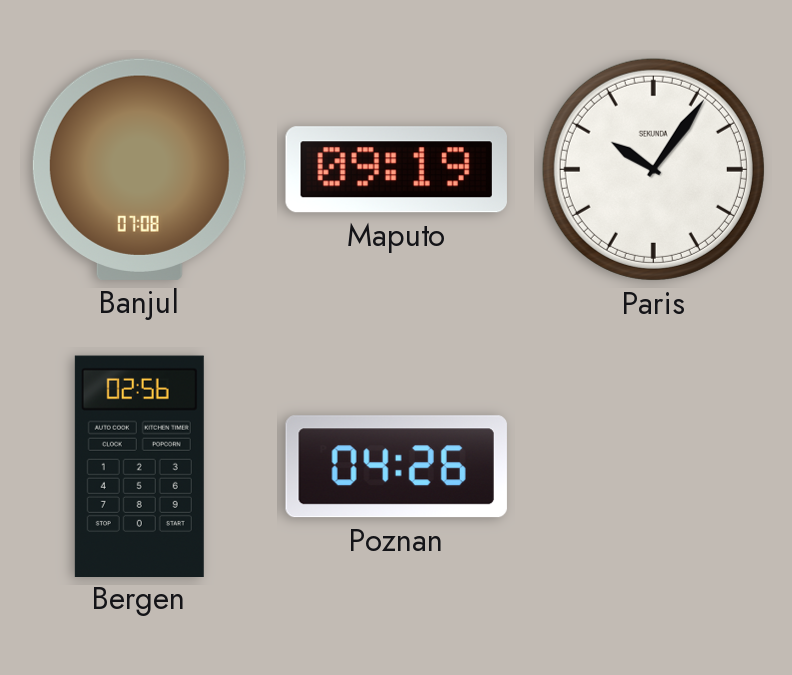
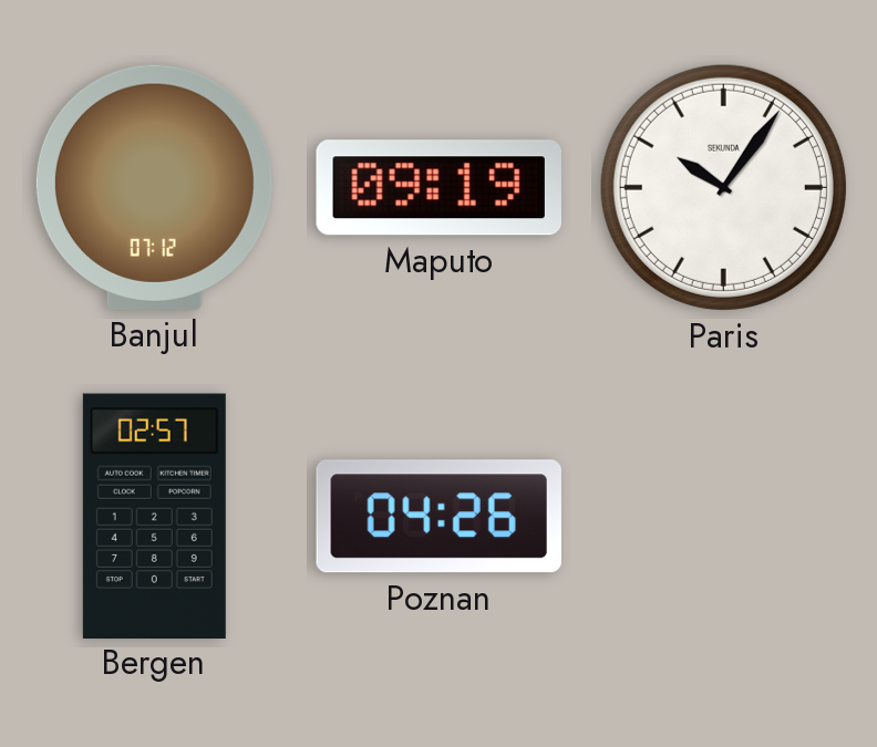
Banjul: 07:08 -> 07:12 (154, 187)
Bergen: 02:56 -> 02:57 (154, 516)
